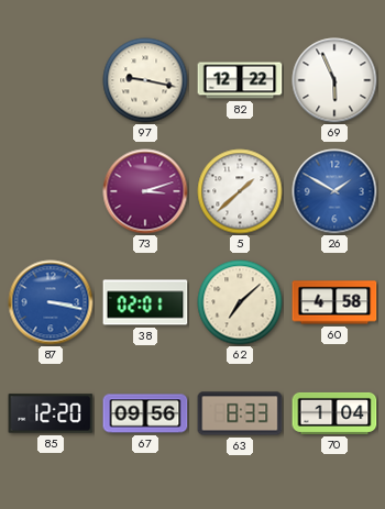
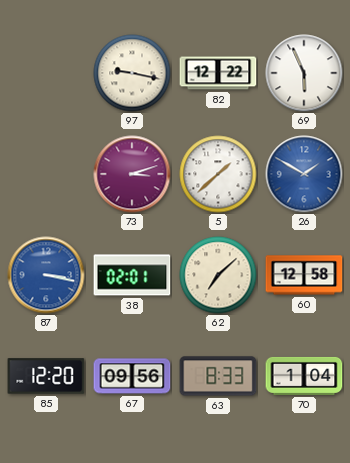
60: 4:58 -> 12:58 (304, 275)
